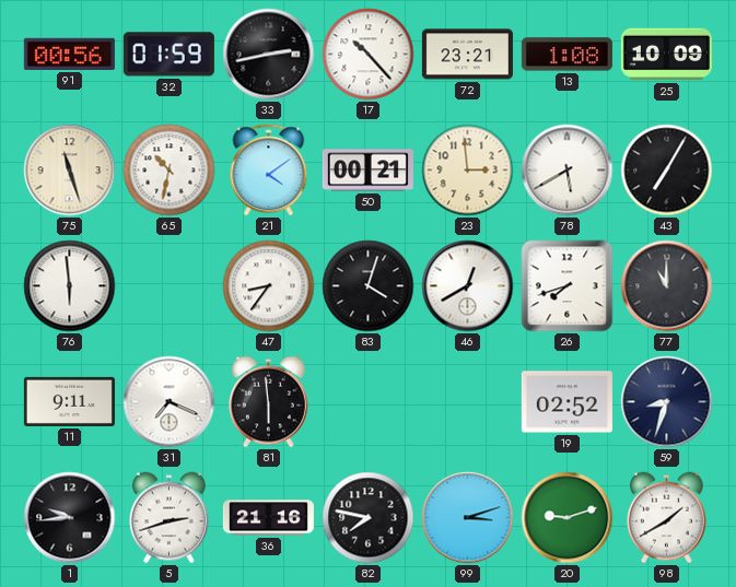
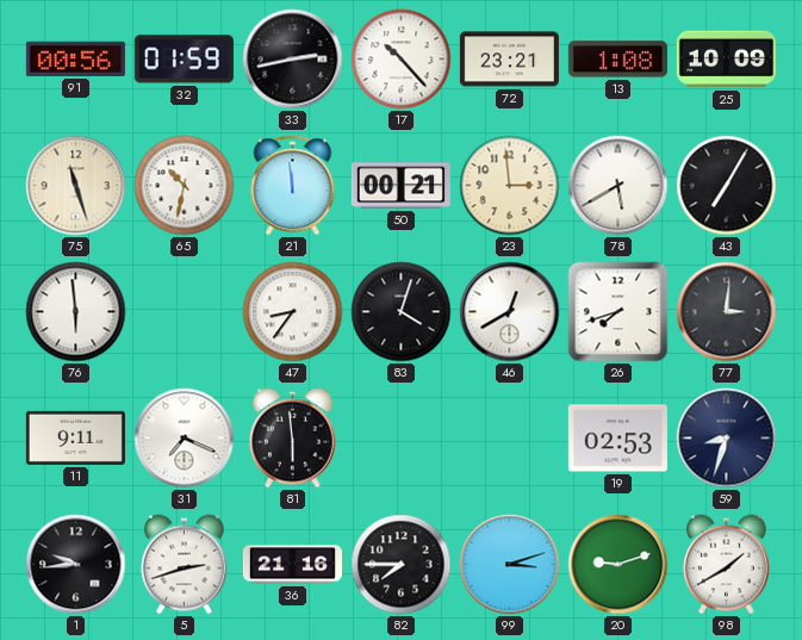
21: 4:09 -> 11:59 (293, 186)
77: 11:00 -> 3:01 (727, 312)
19: 02:52 -> 02:53 (617, 439)
82: 7:47 -> 7:45 (402, 565)
